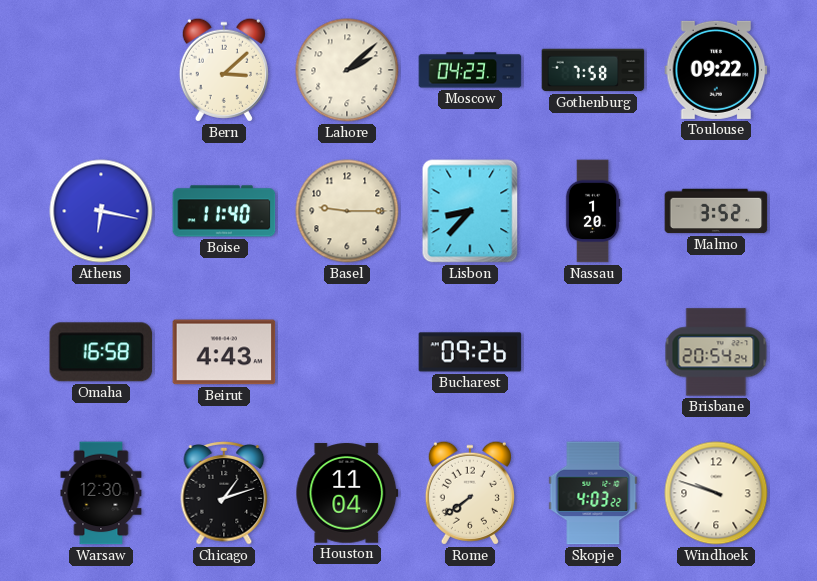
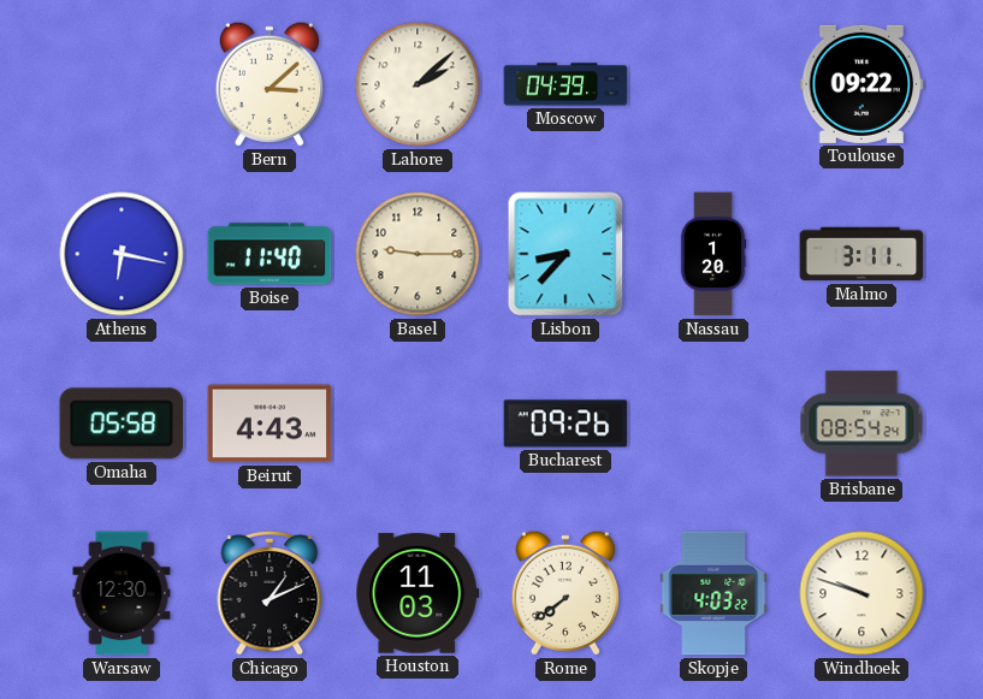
Moscow: 04:23 -> 04:39 (565, 84)
Gothenburg: 7:58 -> none (593, 70)
Malmo: 3:52 -> 3:11 (861, 254)
Omaha: 16:58 -> 05:58 (122, 423)
Brisbane: 20:54 -> 08:54 (861, 423)
Chicago: 1:12 -> 1:11 (270, 594)
Houston: 11:04 -> 11:03 (418, 593)
